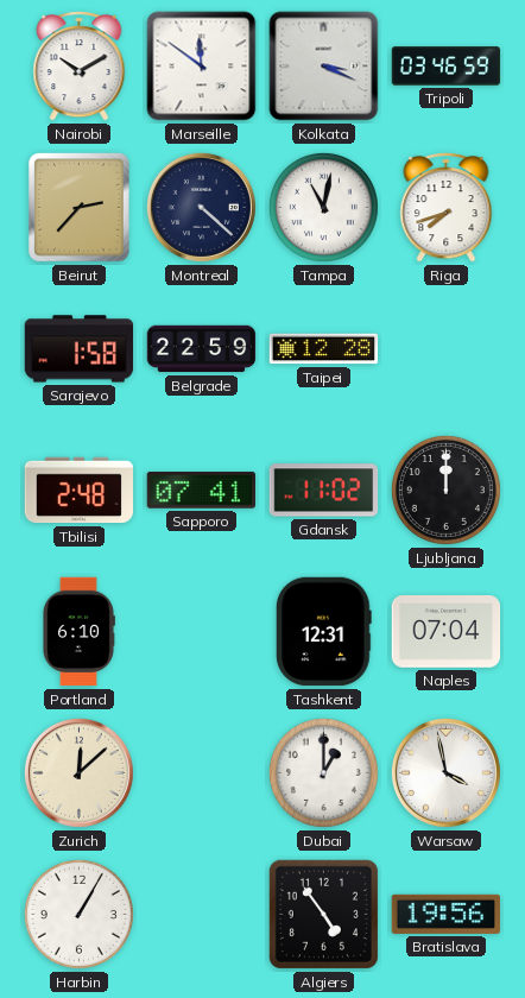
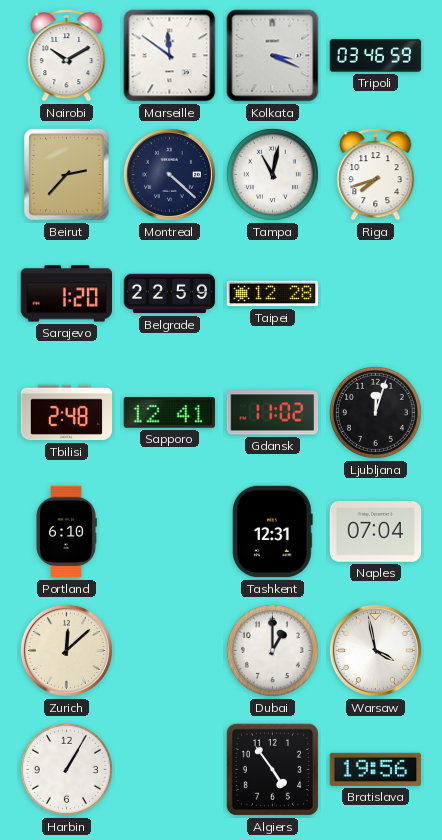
Sarajevo: 1:58 -> 1:20 (67, 294)
Sapporo: 07:41 -> 12:41 (169, 413)
Ljubljana: 12:00 -> 12:03 (375, 412)
